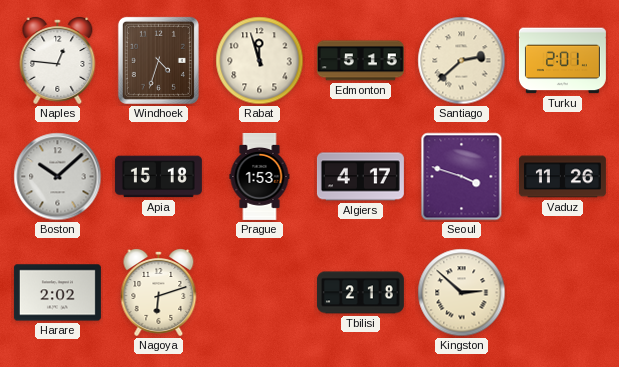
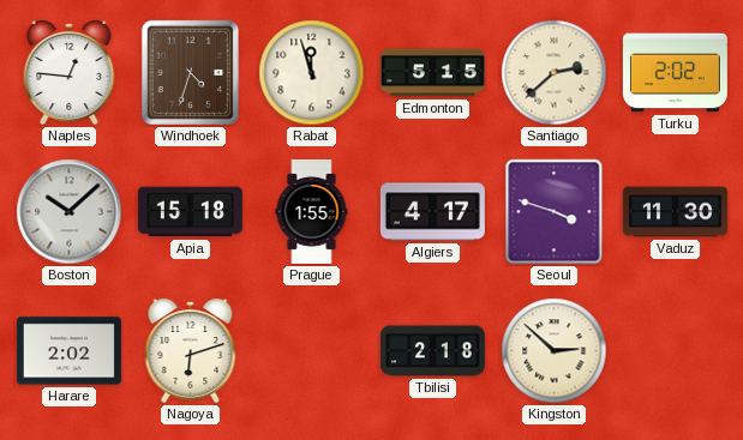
Turku: 2:01 -> 2:02 (675, 73)
Prague: 1:53 -> 1:55 (312, 211)
Vaduz: 11:26 -> 11:30 (675, 212)
